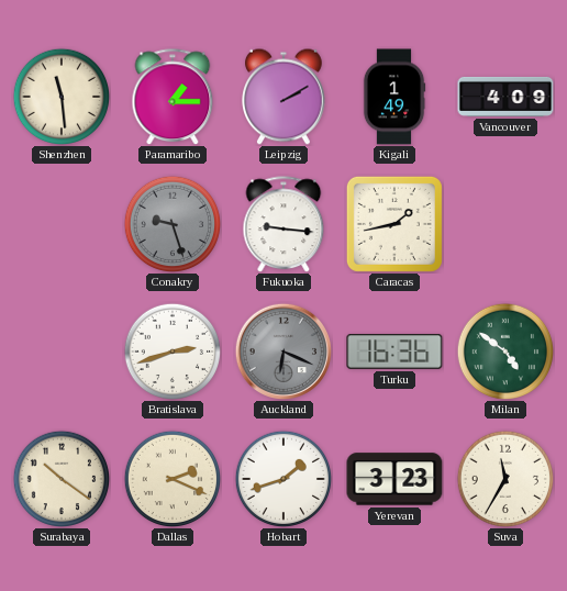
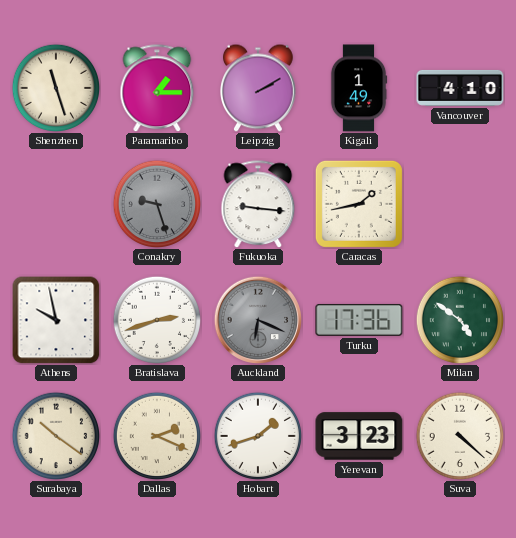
Shenzhen: 11:29 -> 11:27 (56, 88)
Vancouver: 4:09 -> 4:10 (460, 88)
Athens: none -> 9:58 (56, 320)
Turku: 16:36 -> 17:36 (359, 320)
Suva: 11:35 -> 4:22 (460, 436)
